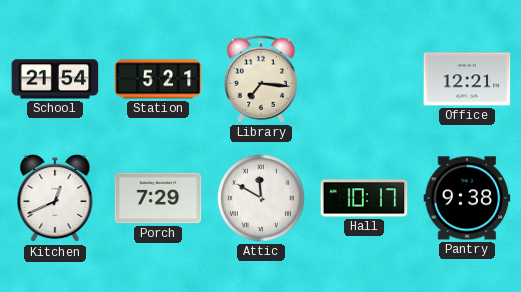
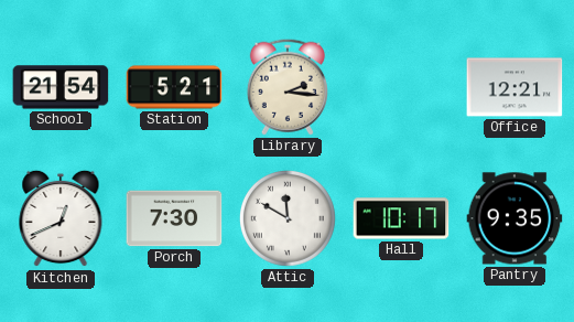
Library: 7:16 -> 2:16 (288, 87)
Porch: 7:29 -> 7:30 (174, 218)
Pantry: 9:38 -> 9:35 (515, 218)
